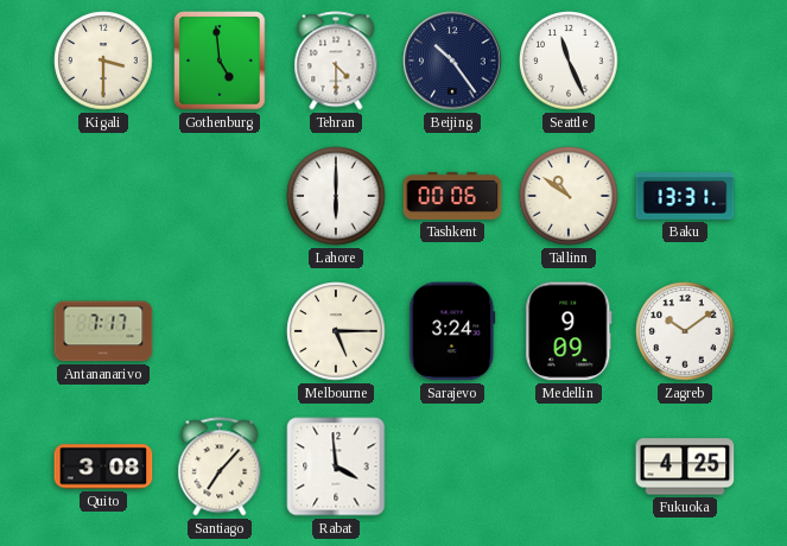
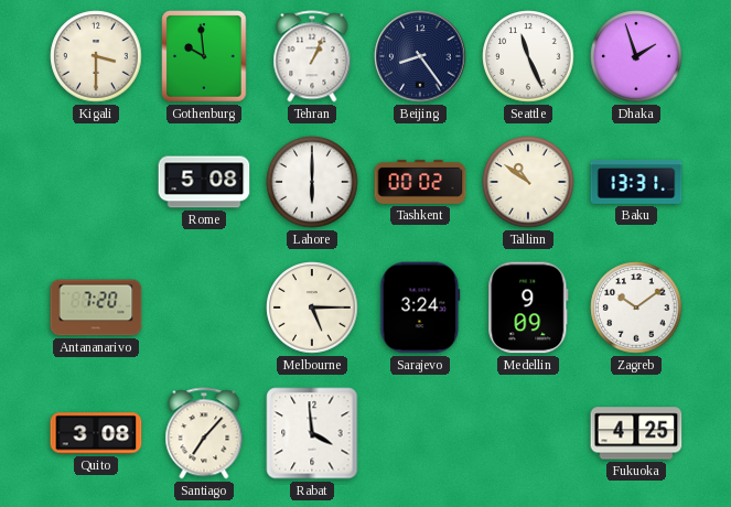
Gothenburg: 4:59 -> 9:59 (204, 56)
Tehran: 4:30 -> 1:04 (312, 56)
Beijing: 10:24 -> 8:24 (420, 56)
Dhaka: none -> 1:57 (636, 56)
Rome: none -> 5:08 (204, 182)
Tashkent: 00:06 -> 00:02 (420, 182)
Antananarivo: 7:17 -> 7:20 (96, 308)
